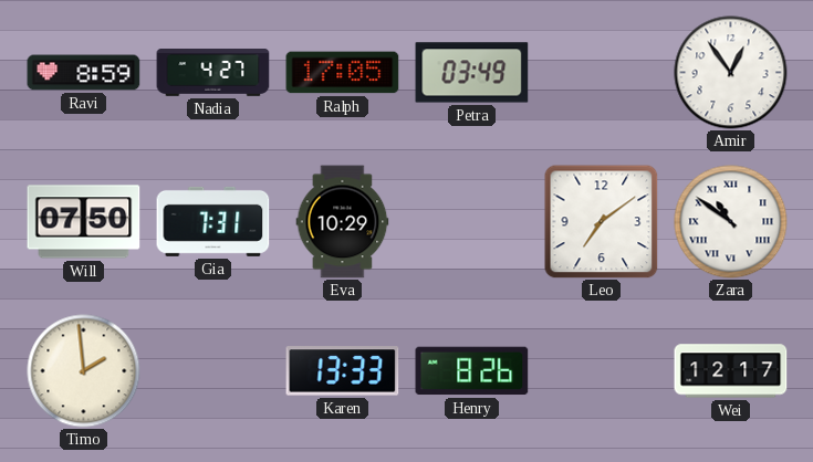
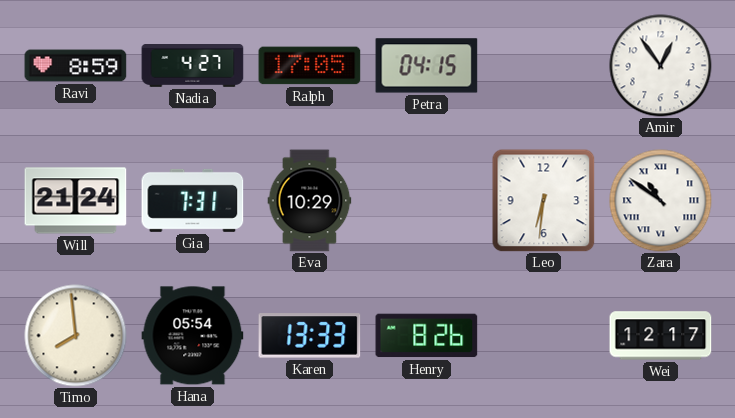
Petra: 03:49 -> 04:15 (427, 66)
Will: 07:50 -> 21:24 (76, 201)
Leo: 7:09 -> 6:31 (544, 201)
Timo: 1:59 -> 7:59 (76, 336)
Hana: none -> 05:54 (193, 336)
